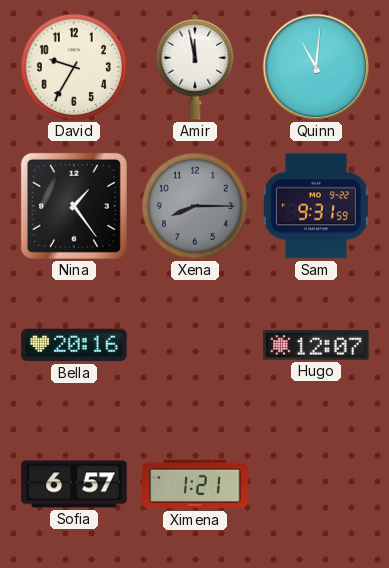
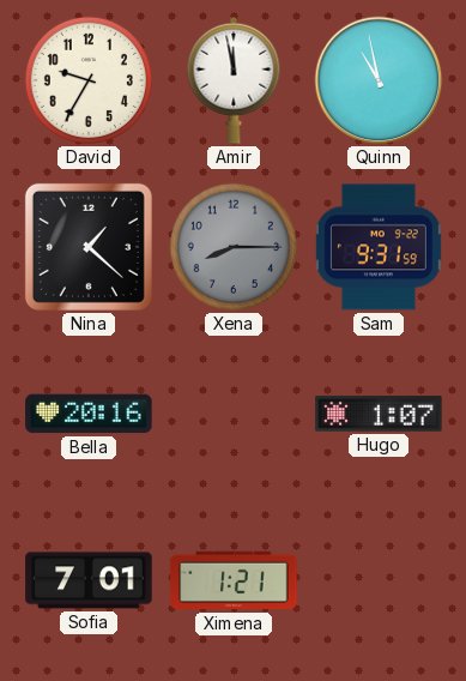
Quinn: 11:01 -> 10:58 (379, 80)
Nina: 1:24 -> 1:22 (89, 247)
Hugo: 12:07 -> 1:07 (379, 414)
Sofia: 6:57 -> 7:01 (89, 580)
